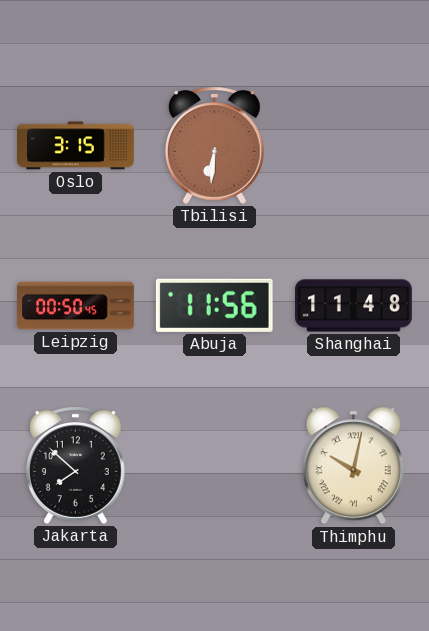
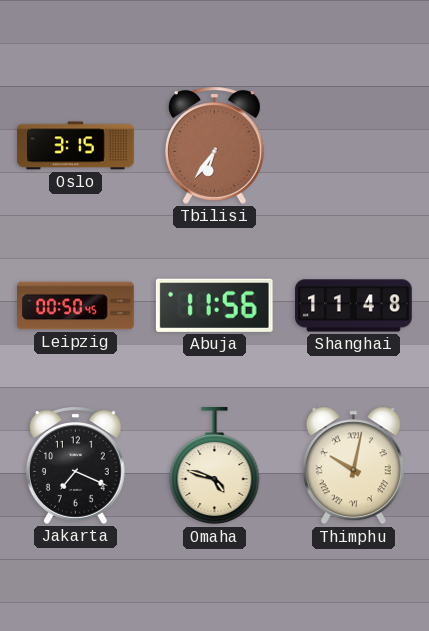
Tbilisi: 6:31 -> 6:36 (214, 145)
Jakarta: 7:52 -> 7:19 (75, 465)
Omaha: none -> 4:48 (215, 467)
